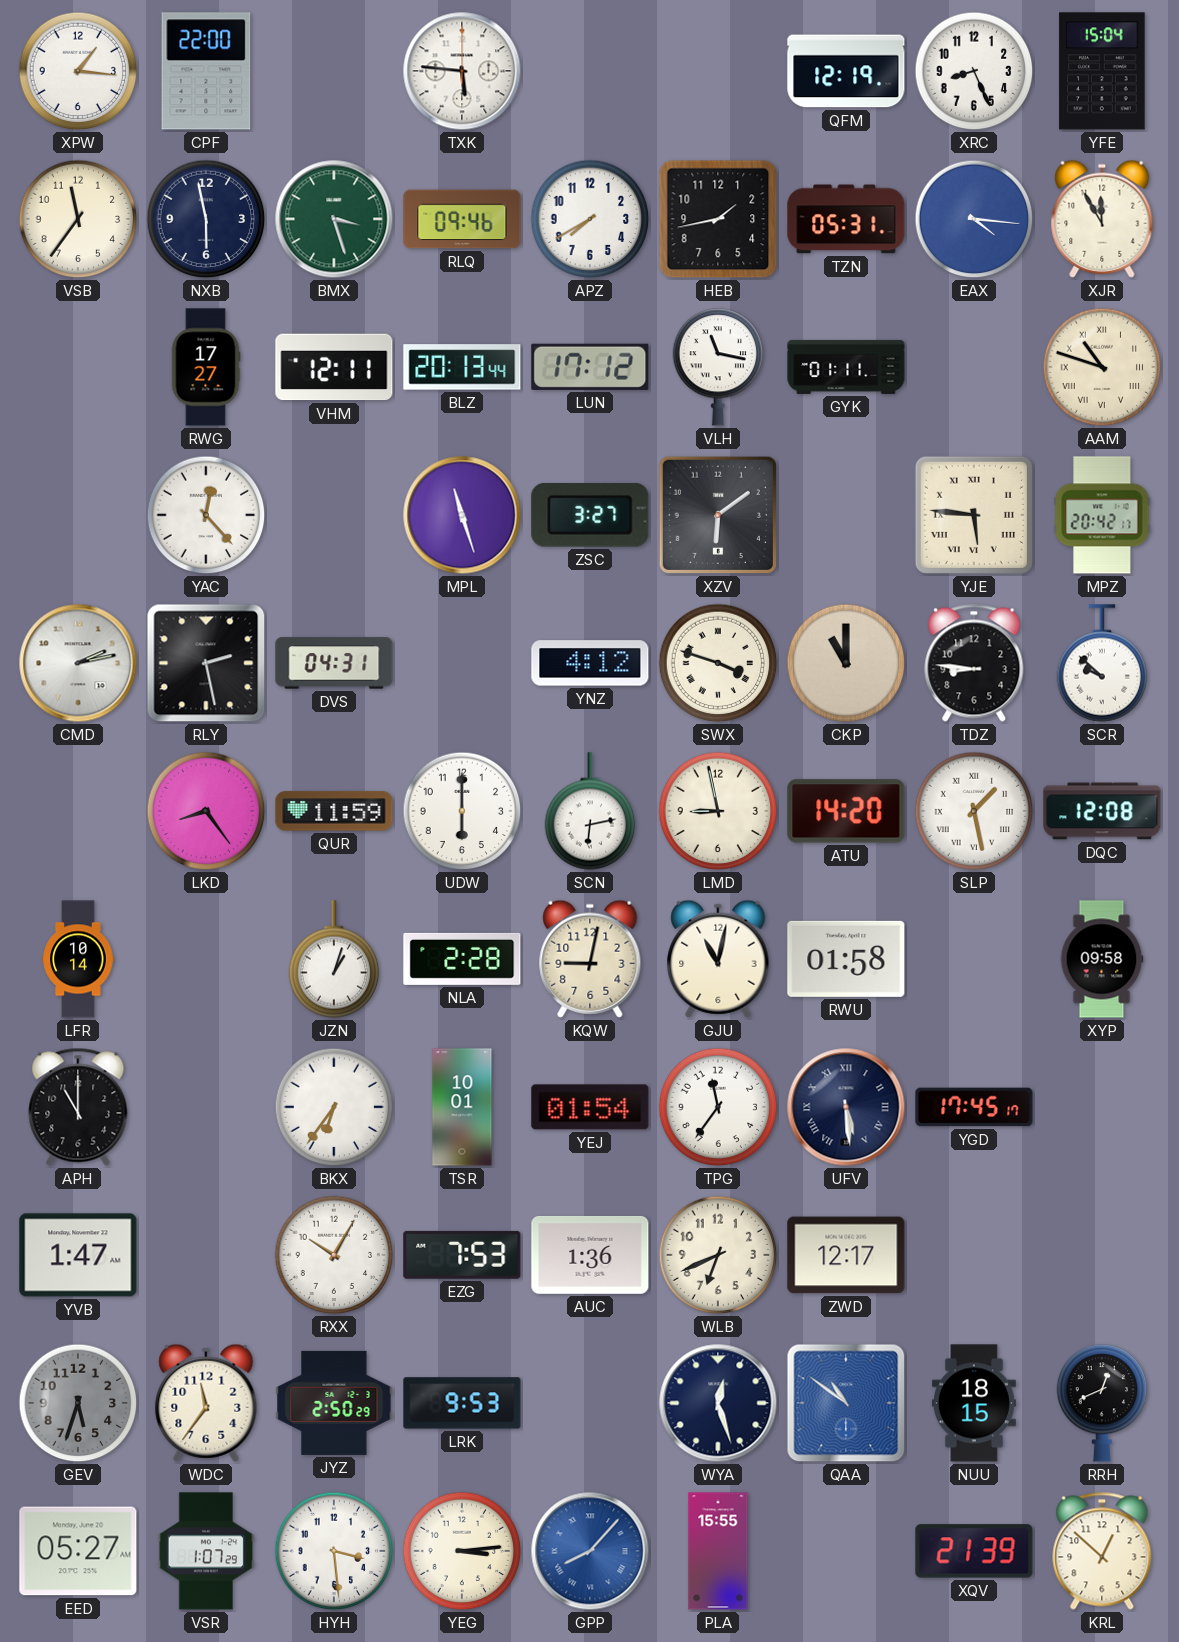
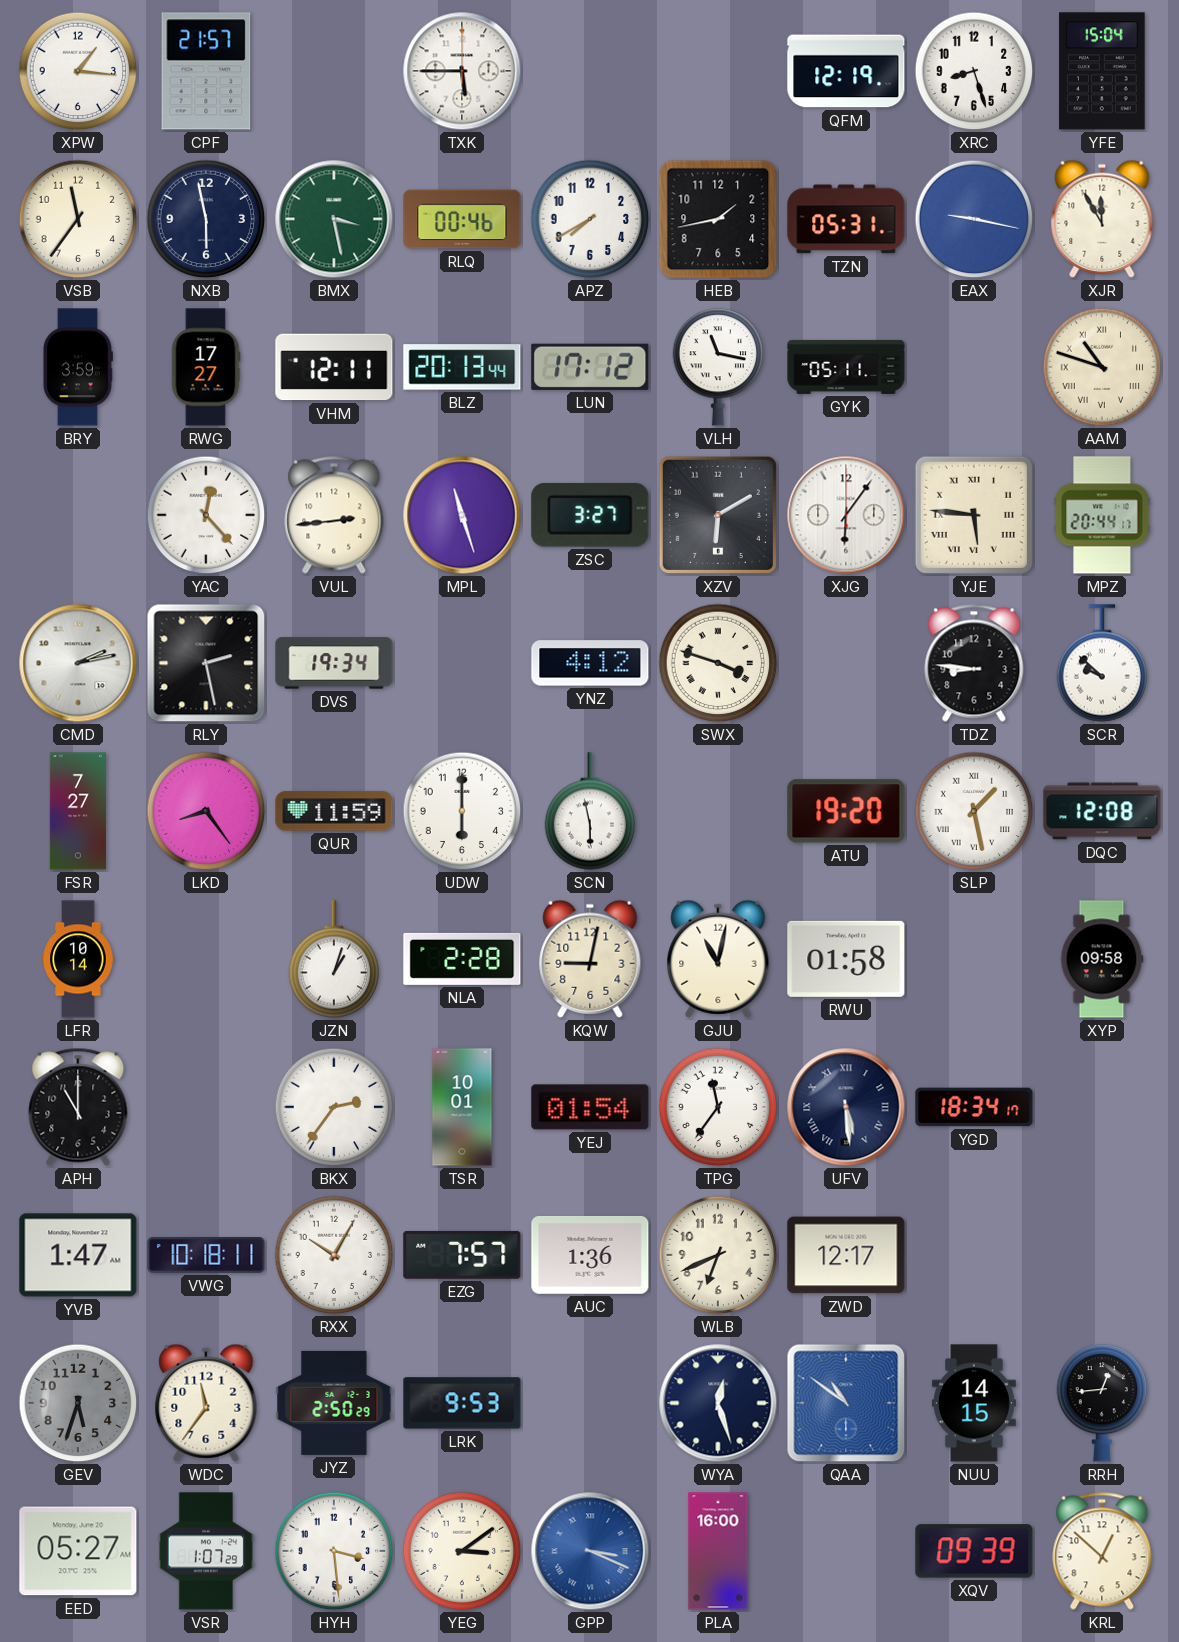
CPF: 22:00 -> 21:57 (206, 71)
TXK: 5:46 -> 5:45 (462, 71)
XRC: 8:26 -> 8:27 (974, 71)
BMX: 3:27 -> 3:28 (334, 219)
RLQ: 09:46 -> 00:46 (462, 219)
EAX: 4:16 -> 9:17 (974, 219)
BRY: none -> 3:59 (77, 367)
GYK: 01:11 -> 05:11 (846, 367)
VUL: none -> 2:44 (334, 515)
XZV: 6:09 -> 6:10 (718, 515)
XJG: none -> 6:06 (846, 515)
MPZ: 20:42 -> 20:44 (1102, 515)
DVS: 04:31 -> 19:34 (334, 663)
CKP: 11:00 -> none (846, 663)
FSR: none -> 7:27 (78, 811)
SCN: 6:13 -> 5:58 (590, 811)
LMD: 8:58 -> none (718, 811)
ATU: 14:20 -> 19:20 (846, 811)
BKX: 6:36 -> 2:36 (334, 1107)
YGD: 17:45 -> 18:34 (974, 1107)
VWG: none -> 10:18 (206, 1256)
EZG: 7:53 -> 7:57 (462, 1255)
NUU: 18:15 -> 14:15 (974, 1403)
RRH: 12:41 -> 12:44 (1102, 1403)
YEG: 3:14 -> 3:09 (462, 1551)
GPP: 8:07 -> 3:19 (590, 1551)
PLA: 15:55 -> 16:00 (718, 1551)
XQV: 21:39 -> 09:39 (974, 1551)
